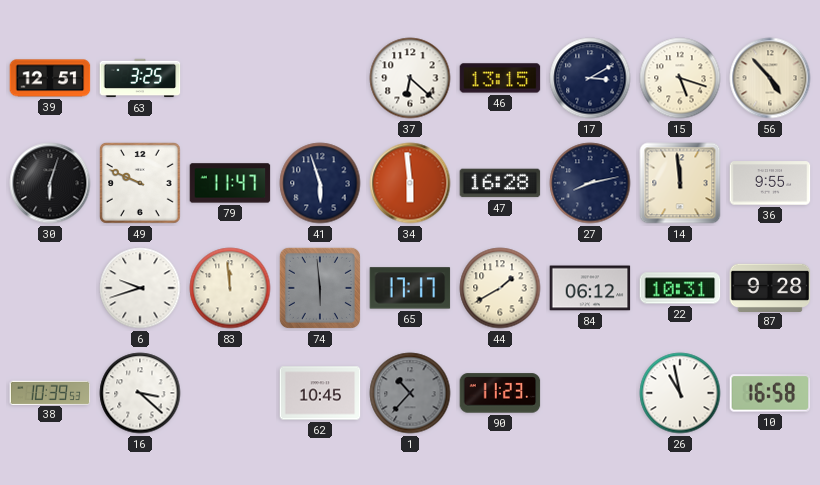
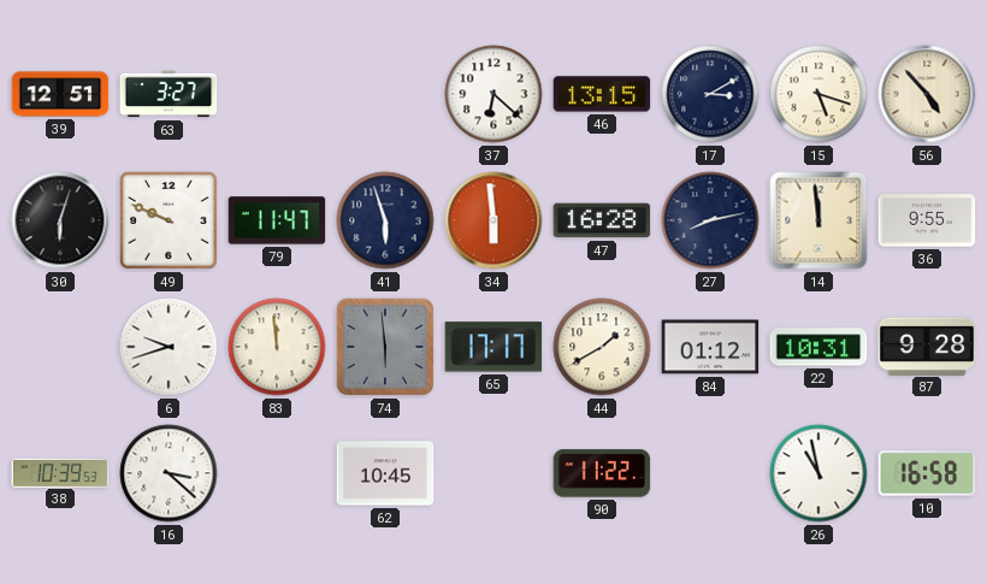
63: 3:25 -> 3:27 (169, 94)
84: 06:12 -> 01:12 (710, 347)
1: 10:37 -> none (410, 393)
90: 11:23 -> 11:22 (602, 473)
